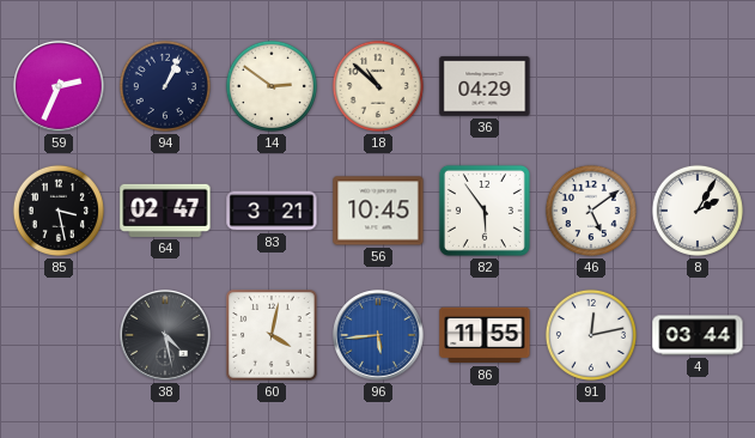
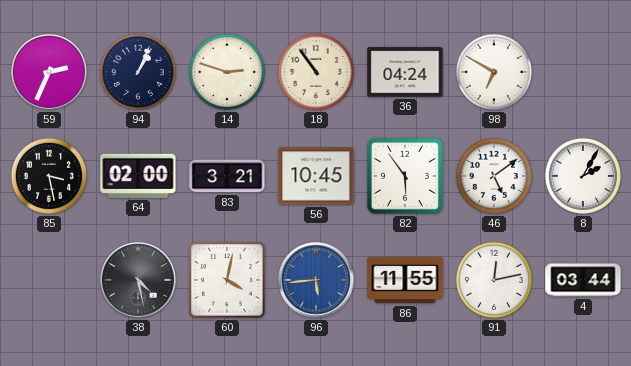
14: 2:51 -> 2:48 (227, 72)
18: 10:52 -> 10:54 (316, 72)
36: 04:29 -> 04:24 (405, 72)
98: none -> 6:50 (494, 72)
64: 02:47 -> 02:00 (138, 176)
